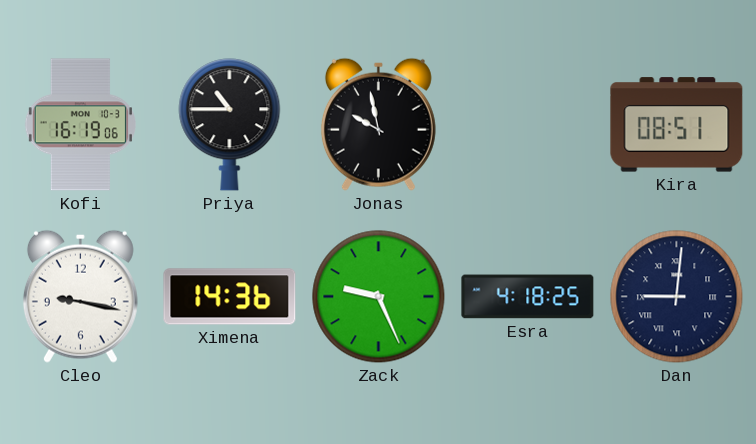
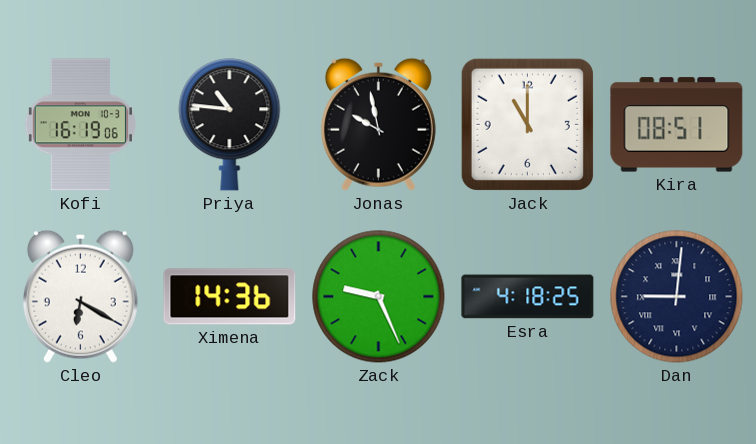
Priya: 10:45 -> 10:46 (230, 125)
Jack: none -> 11:00 (527, 124)
Cleo: 9:17 -> 6:20 (80, 296)
